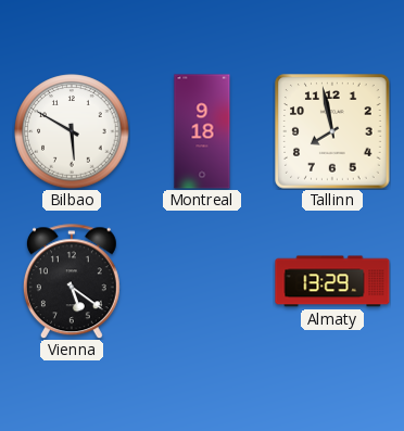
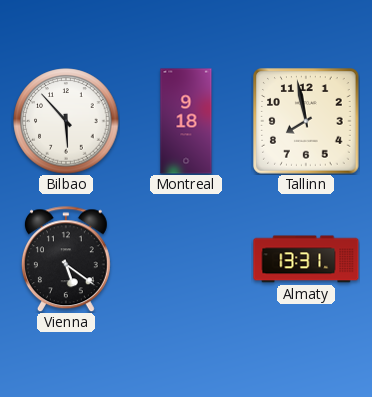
Bilbao: 5:50 -> 5:53 (66, 121)
Almaty: 13:29 -> 13:31 (306, 259)
